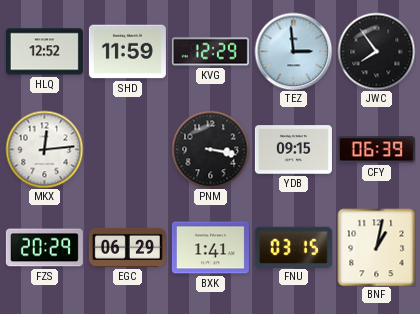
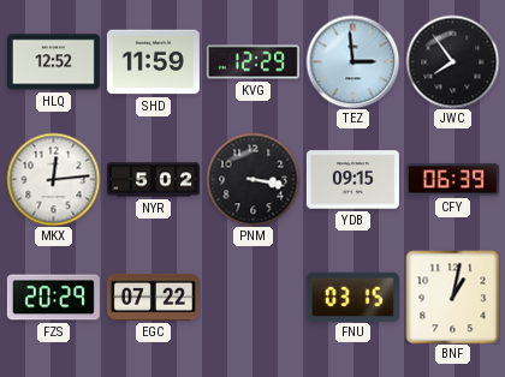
NYR: none -> 5:02 (153, 180)
EGC: 06:29 -> 07:22 (153, 297)
BXK: 1:41 -> none (210, 248)
